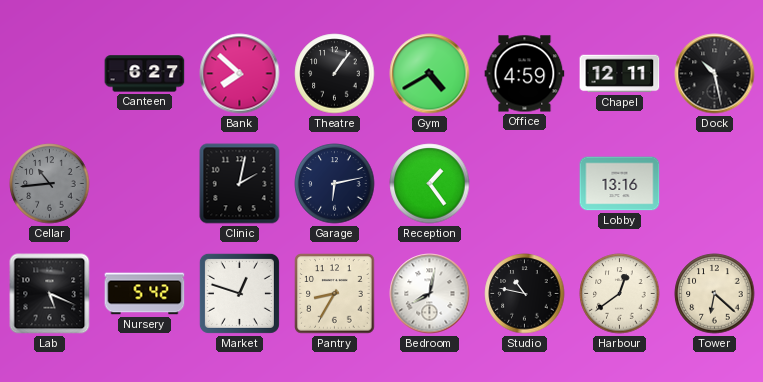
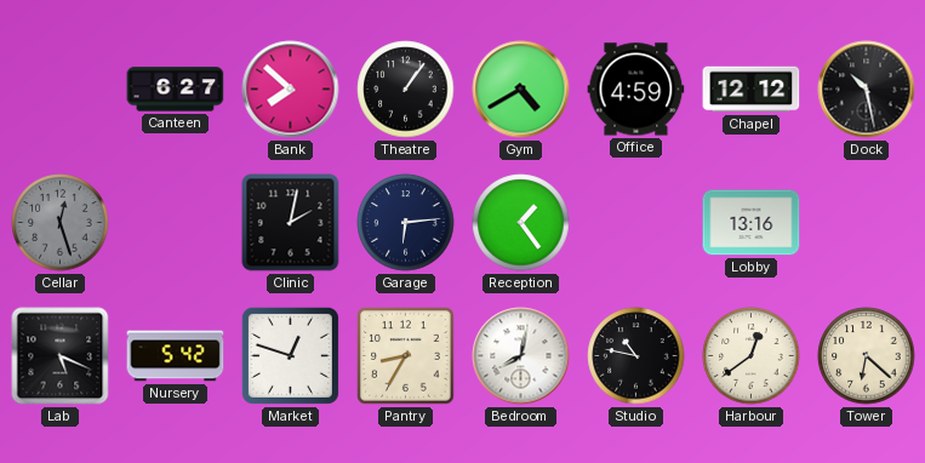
Chapel: 12:11 -> 12:12 (752, 90)
Cellar: 10:44 -> 12:27 (61, 223)
Garage: 6:13 -> 6:14 (406, 223)
